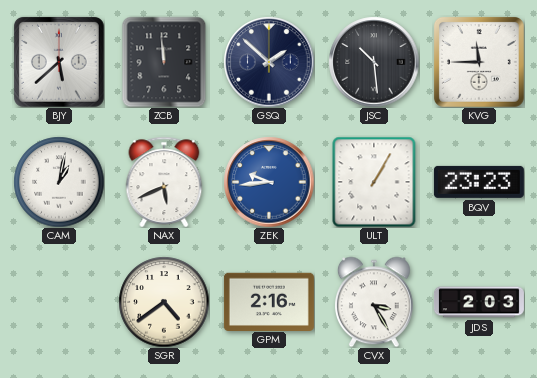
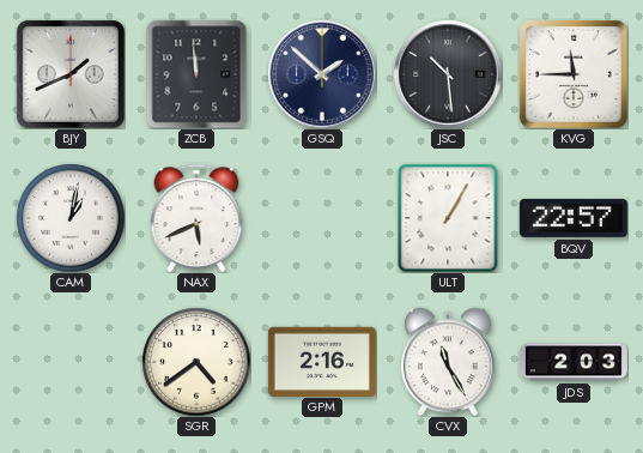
BJY: 5:38 -> 1:41 (71, 74)
ZEK: 9:44 -> none (269, 182)
BQV: 23:23 -> 22:57 (574, 218)
CVX: 3:25 -> 11:25 (448, 362)
